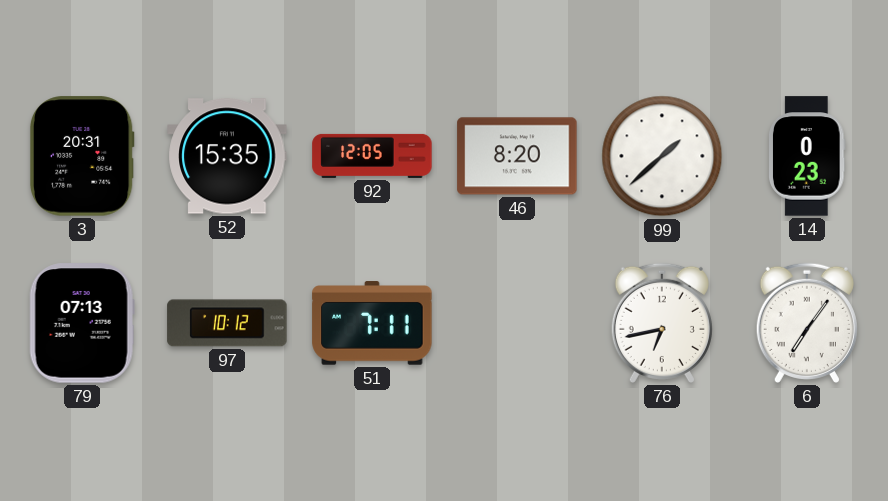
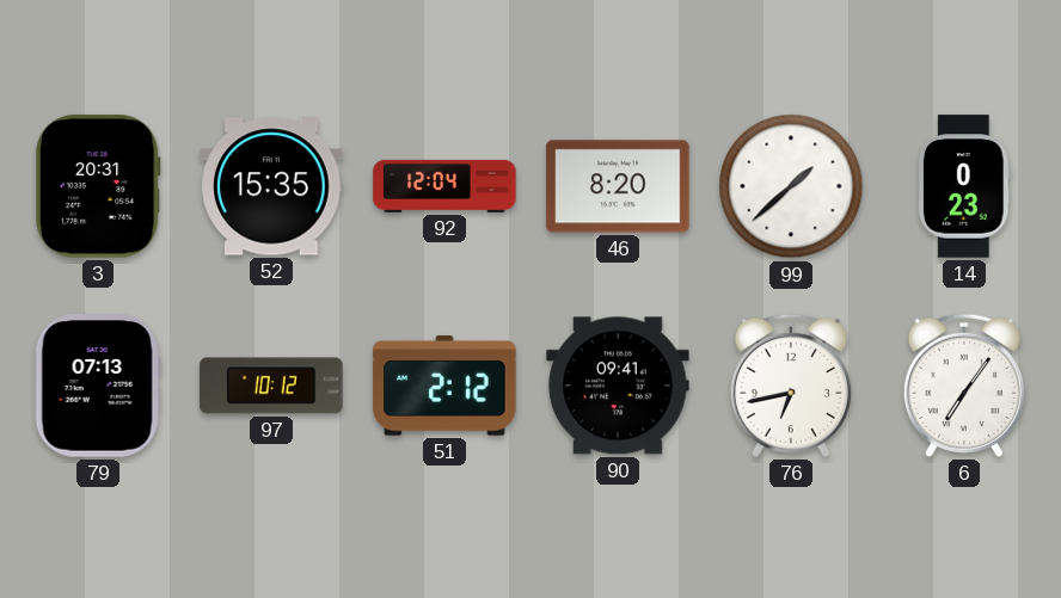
92: 12:05 -> 12:04 (444, 186)
51: 7:11 -> 2:12 (444, 386)
90: none -> 09:41 (618, 386)
